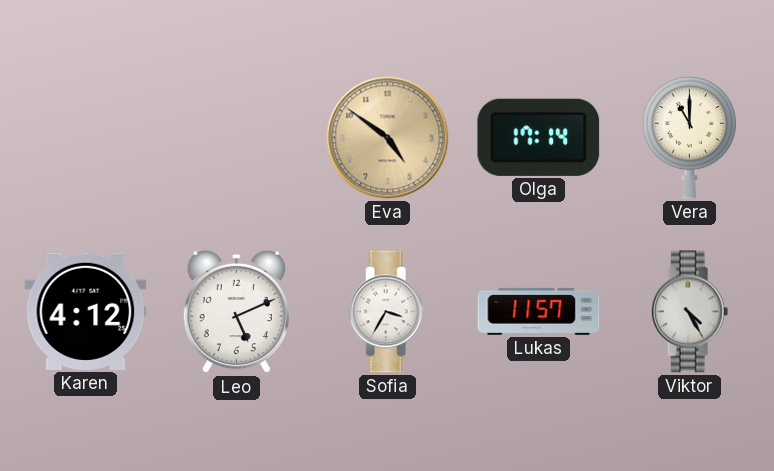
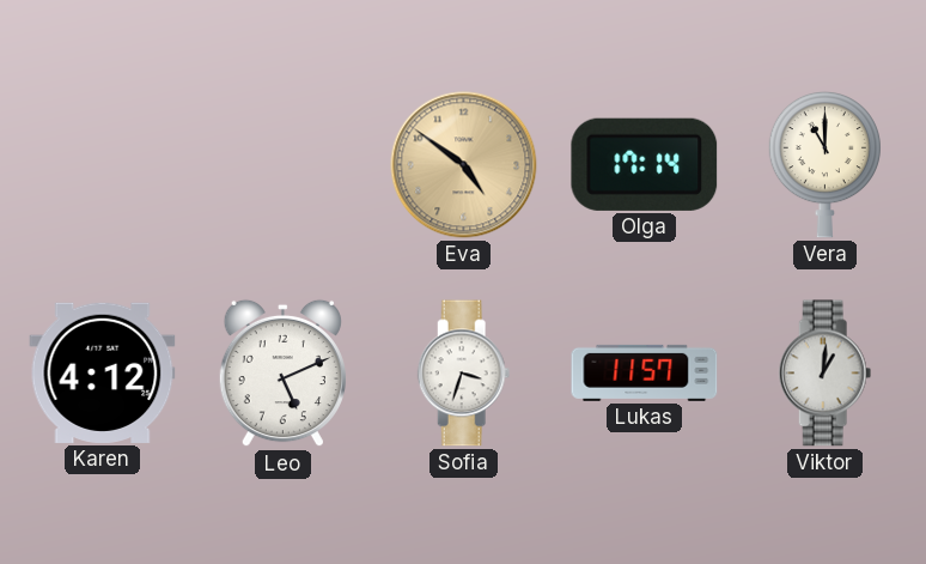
Sofia: 3:35 -> 3:33 (464, 374)
Viktor: 4:25 -> 1:01 (826, 374)
